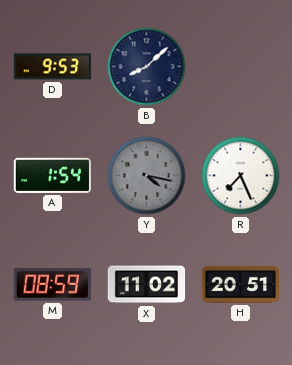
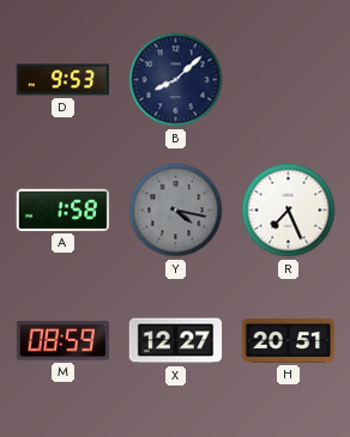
A: 1:54 -> 1:58 (62, 210)
X: 11:02 -> 12:27 (176, 341)
